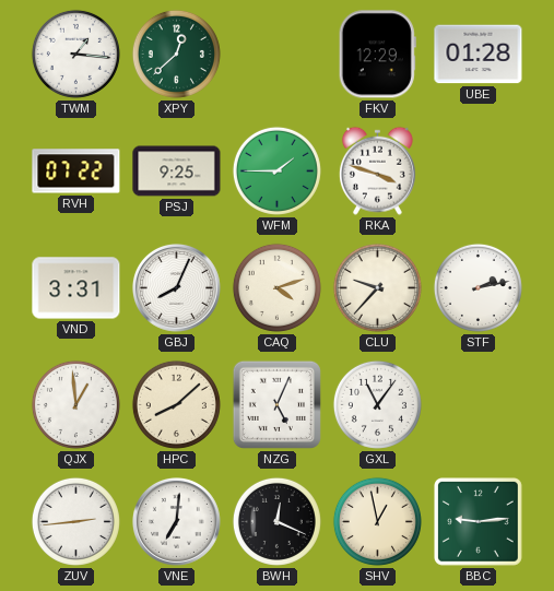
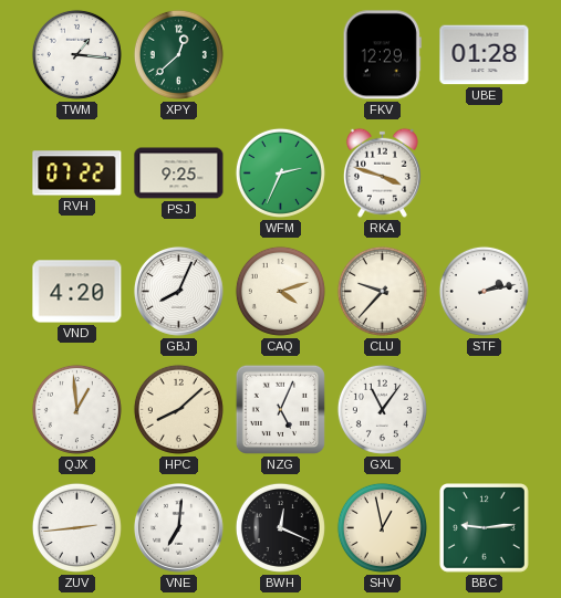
WFM: 1:45 -> 2:34 (280, 172)
VND: 3:31 -> 4:20 (77, 292)
